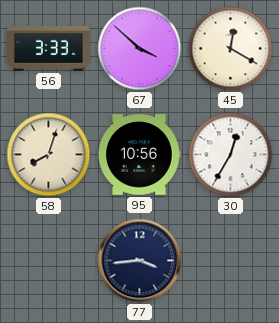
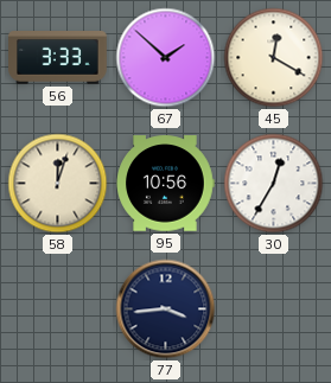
67: 3:52 -> 1:52 (166, 58)
58: 8:03 -> 12:03 (58, 184)
